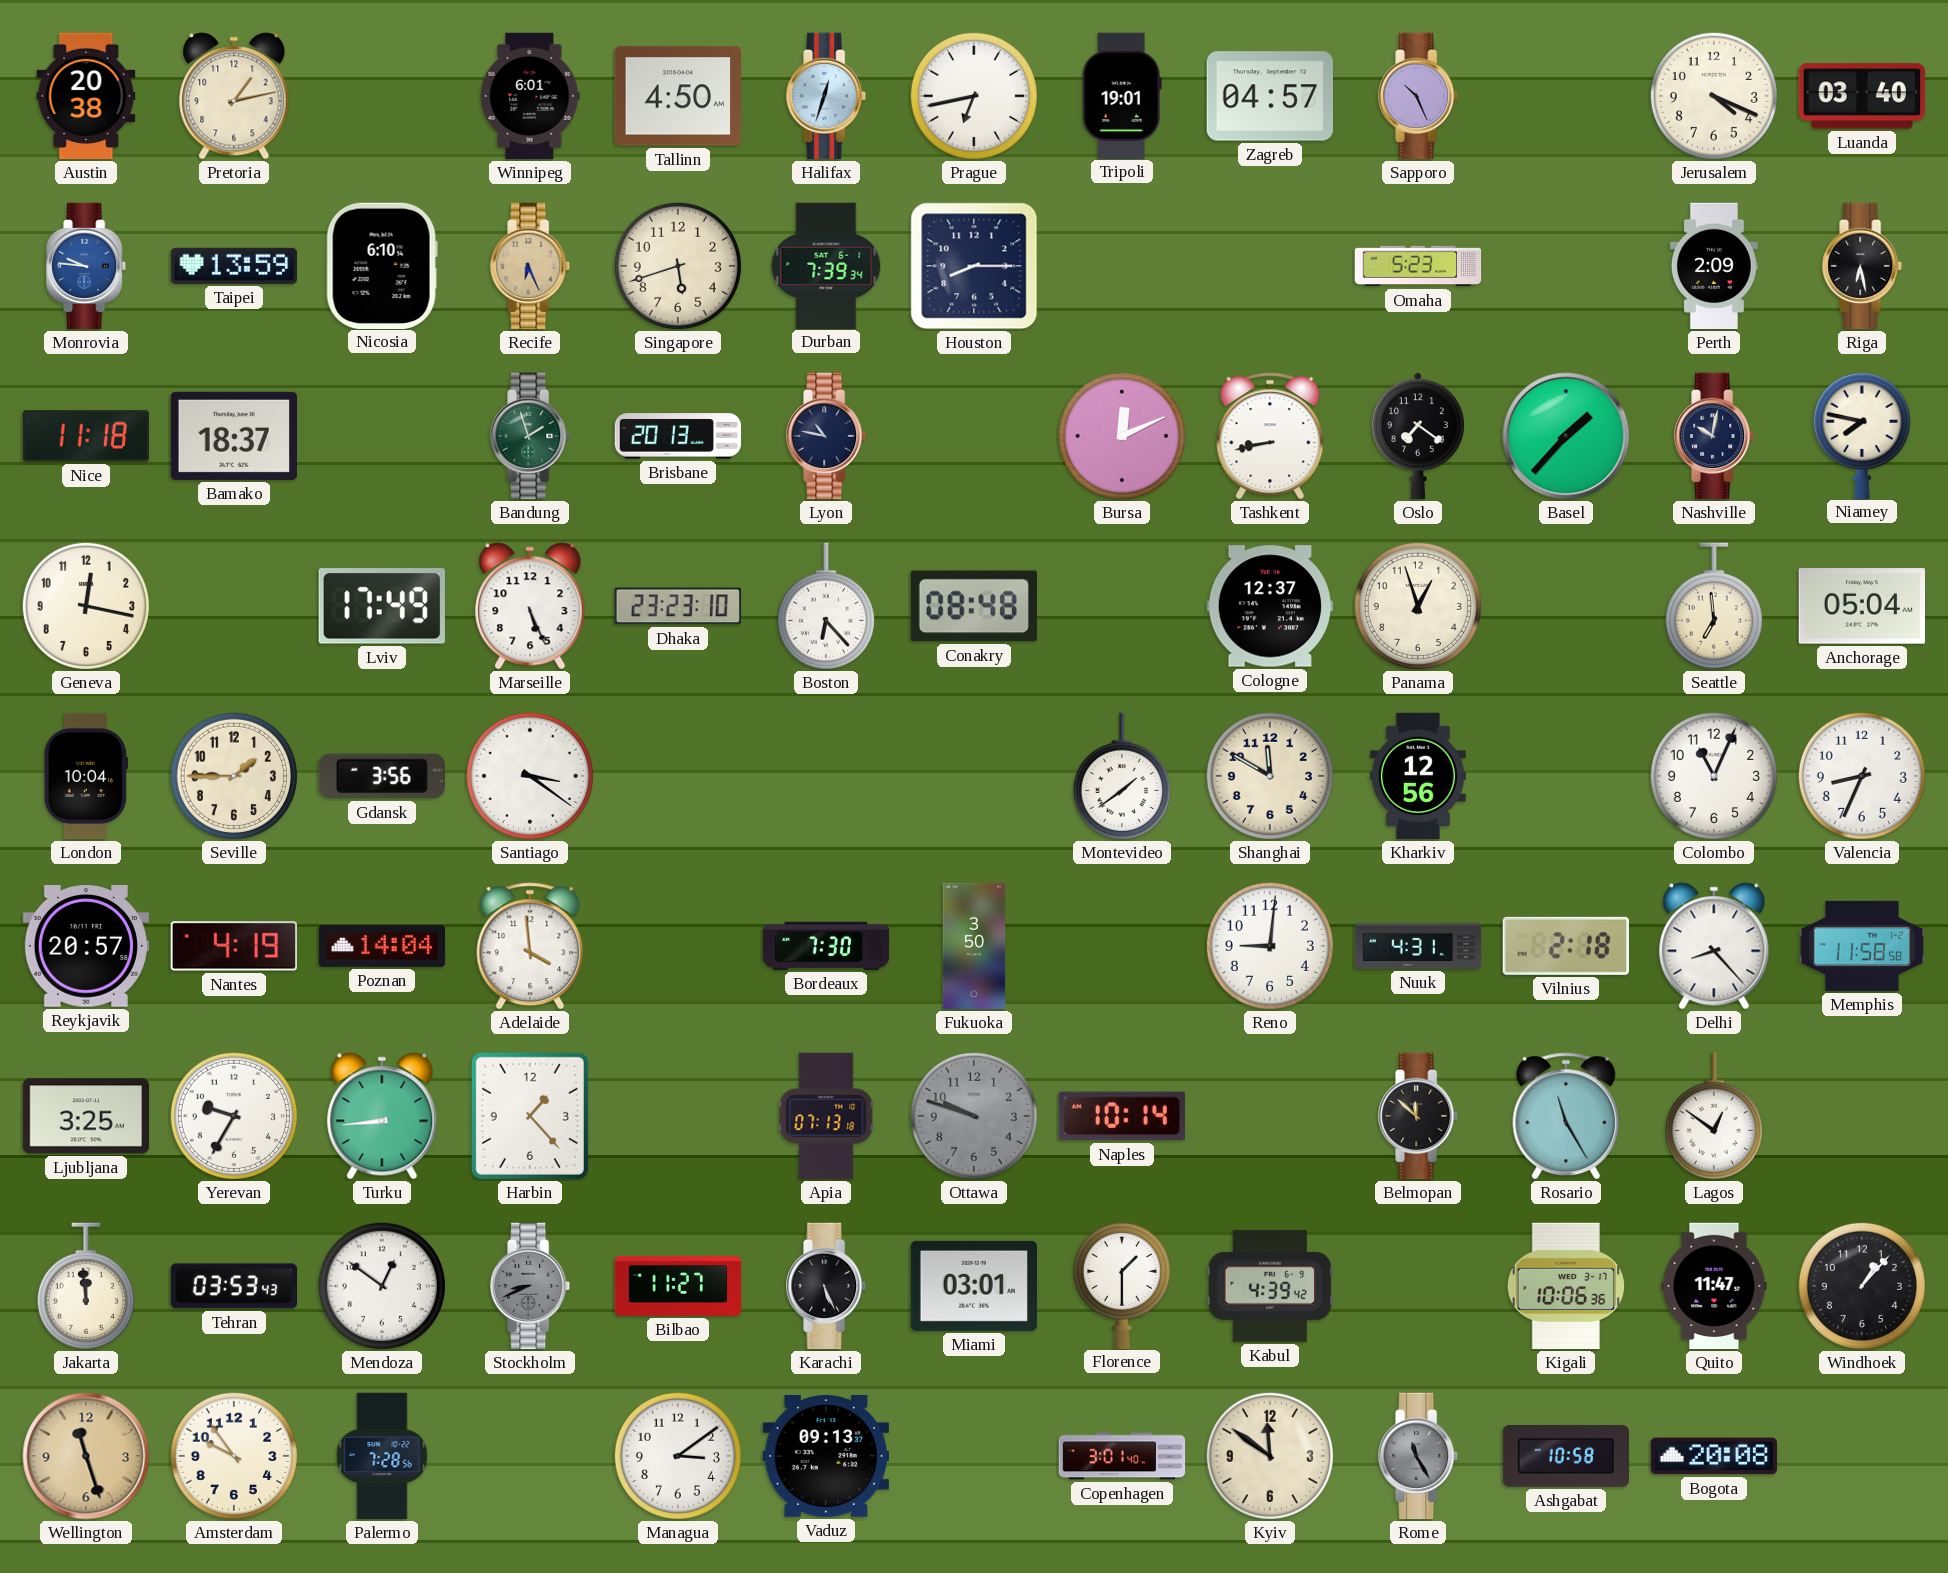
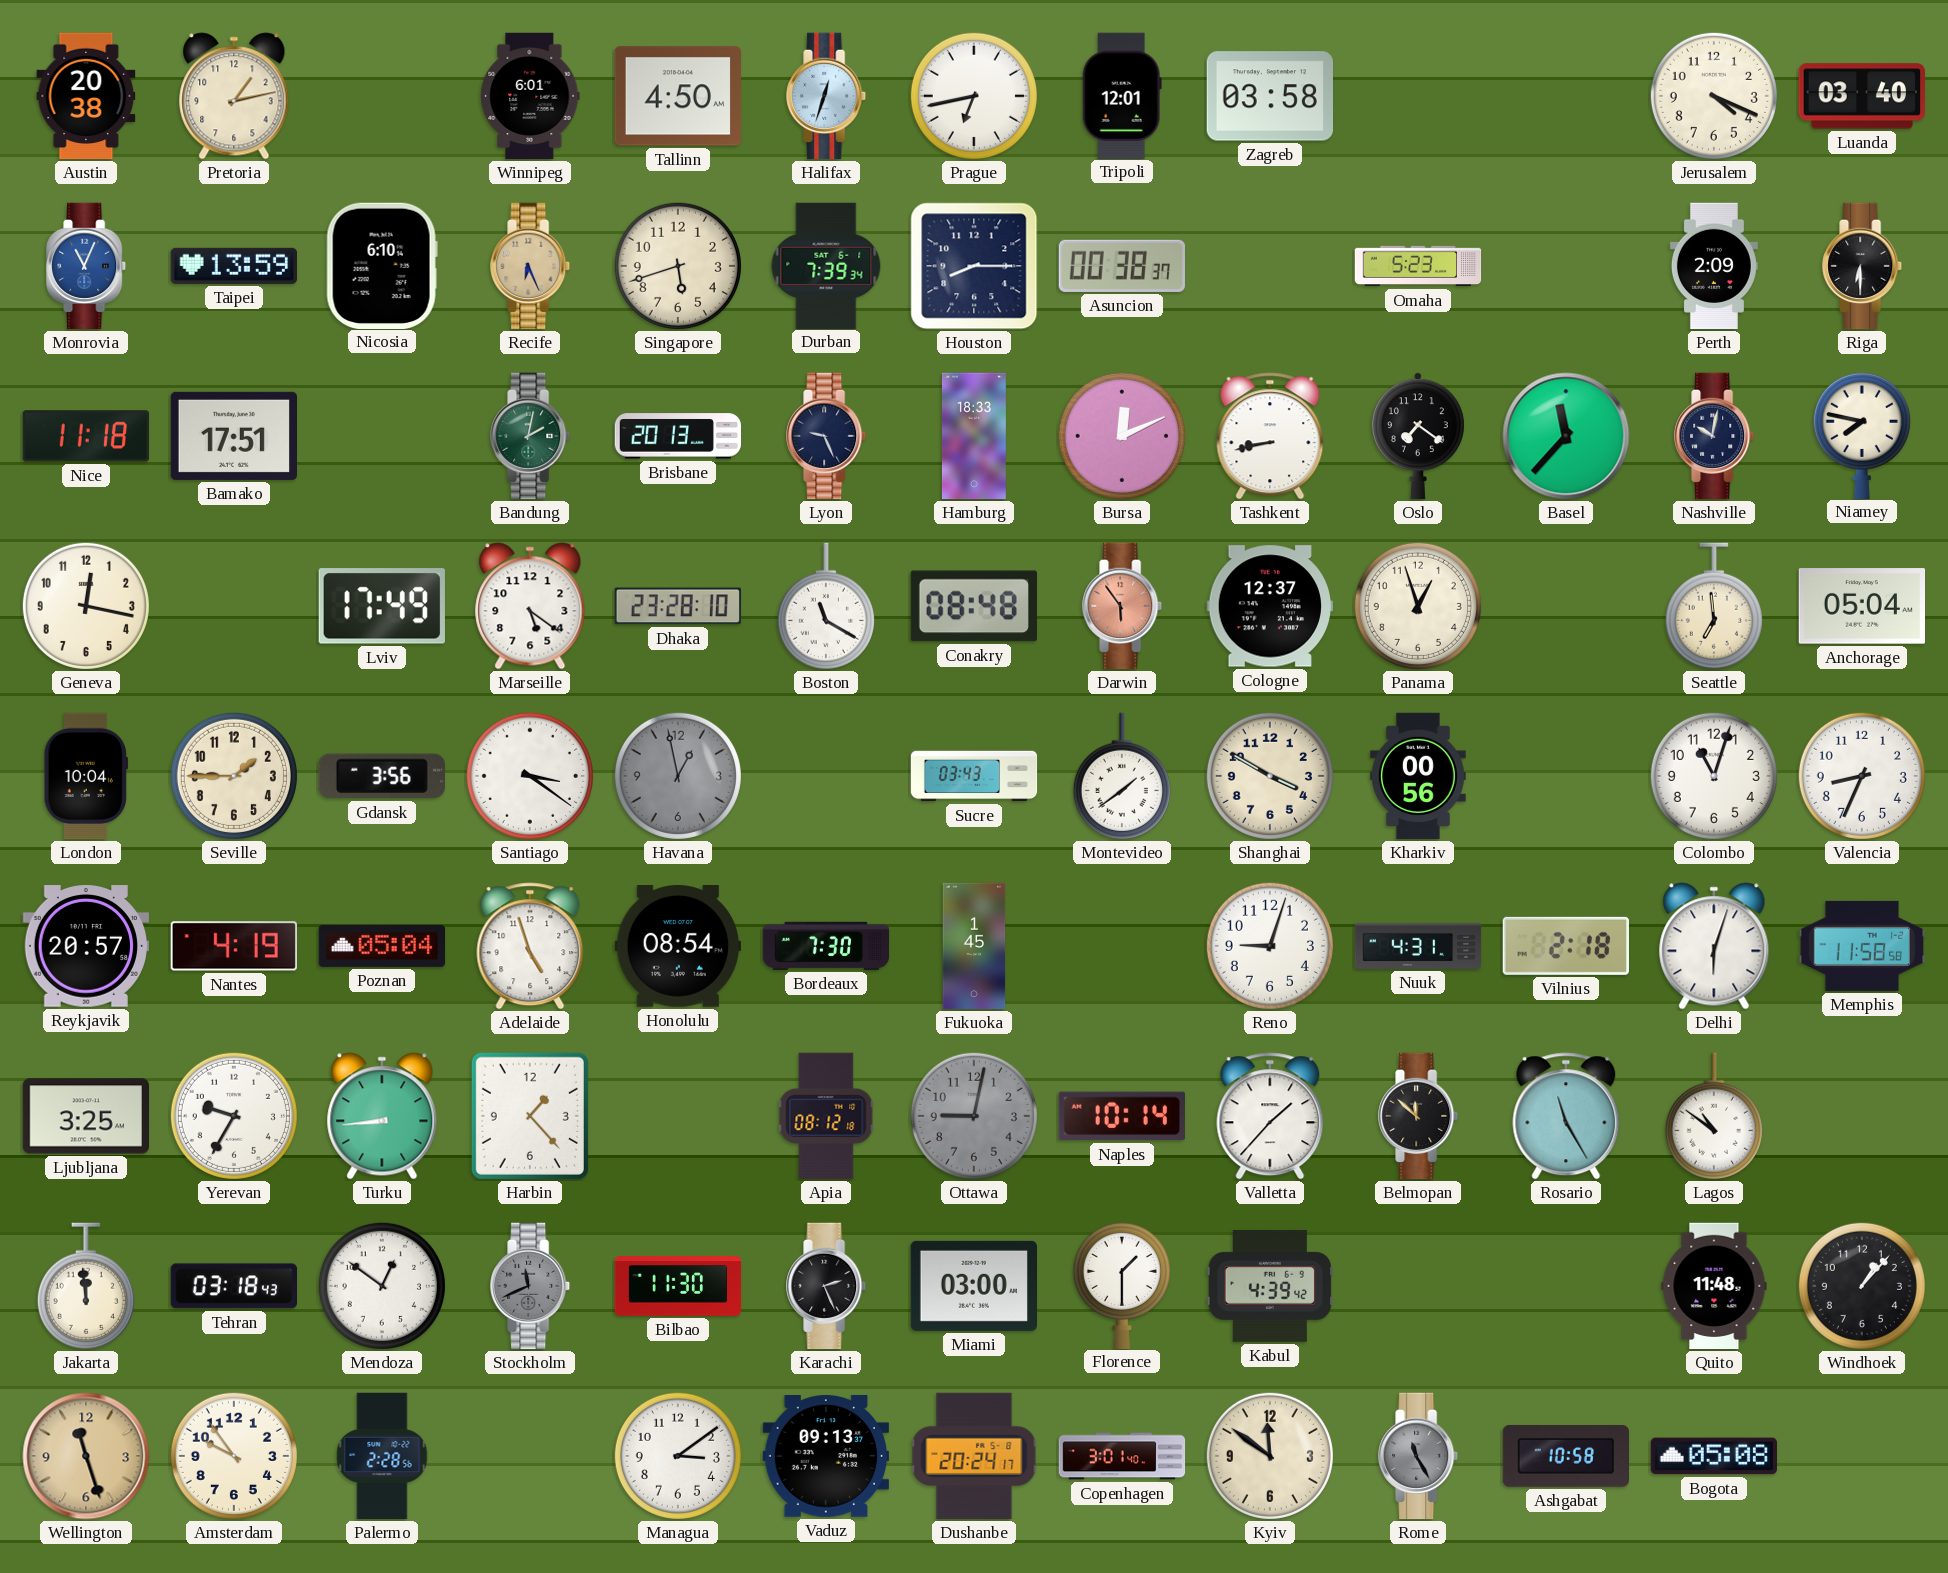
Tripoli: 19:01 -> 12:01 (1122, 95)
Zagreb: 04:57 -> 03:58 (1269, 96)
Sapporo: 10:26 -> none (1419, 96)
Monrovia: 9:46 -> 11:04 (87, 266)
Asuncion: none -> 00:38 (1121, 266)
Riga: 6:28 -> 6:30 (1863, 266)
Bamako: 18:37 -> 17:51 (233, 436)
Bandung: 1:57 -> 2:02 (531, 436)
Lyon: 10:47 -> 9:26 (827, 436)
Hamburg: none -> 18:33 (974, 436)
Basel: 1:37 -> 11:37 (1566, 436)
Marseille: 5:26 -> 5:21 (530, 606)
Dhaka: 23:23 -> 23:28 (678, 606)
Boston: 6:23 -> 11:20 (826, 606)
Darwin: none -> 5:54 (1123, 606)
Havana: none -> 12:58 (678, 776)
Sucre: none -> 03:43 (974, 776)
Shanghai: 11:50 -> 3:50 (1270, 776)
Kharkiv: 12:56 -> 00:56 (1419, 776)
Colombo: 11:04 -> 11:03 (1714, 776)
Poznan: 14:04 -> 05:04 (382, 946)
Adelaide: 3:59 -> 4:57 (530, 946)
Honolulu: none -> 08:54 (677, 946)
Fukuoka: 3:50 -> 1:45 (974, 946)
Reno: 9:01 -> 9:03 (1270, 946)
Delhi: 8:23 -> 6:03 (1714, 946)
Apia: 07:13 -> 08:12 (826, 1116)
Ottawa: 9:48 -> 9:02 (974, 1116)
Valletta: none -> 1:37 (1270, 1116)
Lagos: 12:51 -> 10:51 (1714, 1116)
Tehran: 03:53 -> 03:18 (233, 1286)
Stockholm: 8:41 -> 11:41 (531, 1286)
Bilbao: 11:27 -> 11:30 (678, 1286)
Karachi: 5:26 -> 2:26 (827, 1286)
Miami: 03:01 -> 03:00 (973, 1286)
Kigali: 10:06 -> none (1565, 1286)
Quito: 11:47 -> 11:48 (1714, 1286)
Palermo: 7:28 -> 2:28 (382, 1456)
Dushanbe: none -> 20:24 (974, 1456)
Bogota: 20:08 -> 05:08 (1713, 1456)
